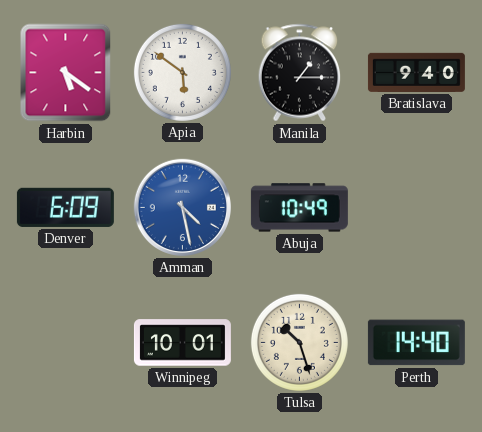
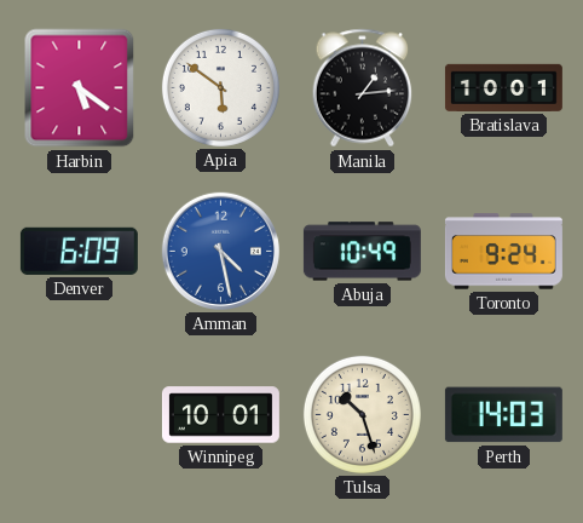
Manila: 1:15 -> 1:14 (363, 88)
Bratislava: 9:40 -> 10:01 (503, 87)
Toronto: none -> 9:24 (503, 252)
Perth: 14:40 -> 14:03 (503, 415)
